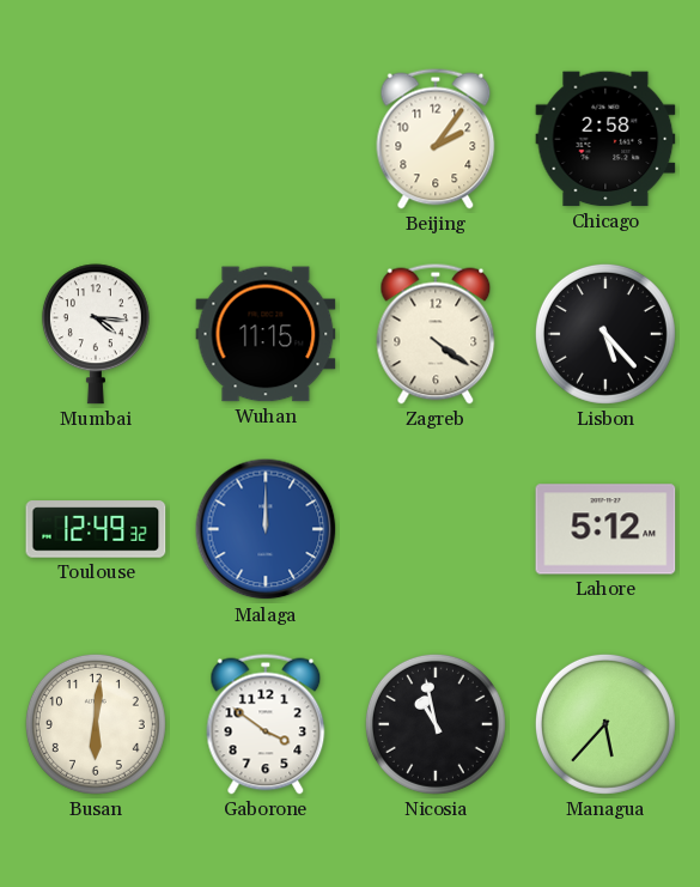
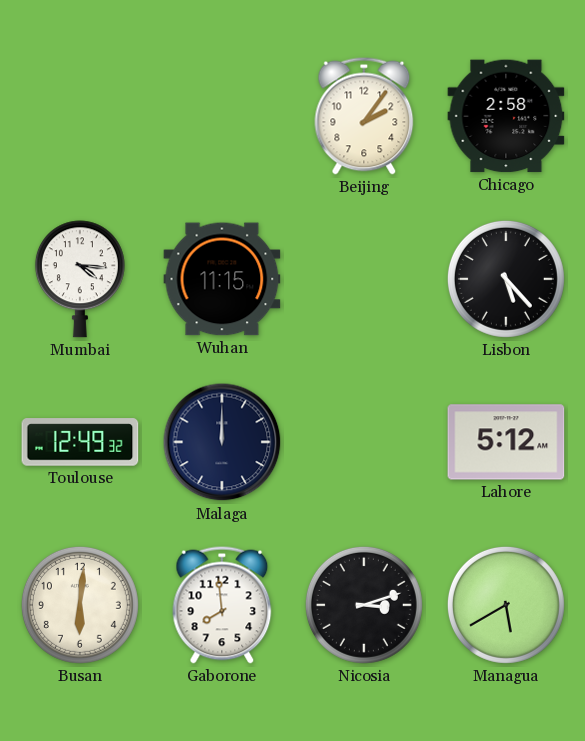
Zagreb: 4:21 -> none (436, 334)
Malaga dial: blue -> navy (222, 442)
Gaborone: 3:51 -> 7:59 (222, 605)
Nicosia: 10:58 -> 3:12 (364, 605)
Managua: 5:37 -> 5:40 (506, 605)
